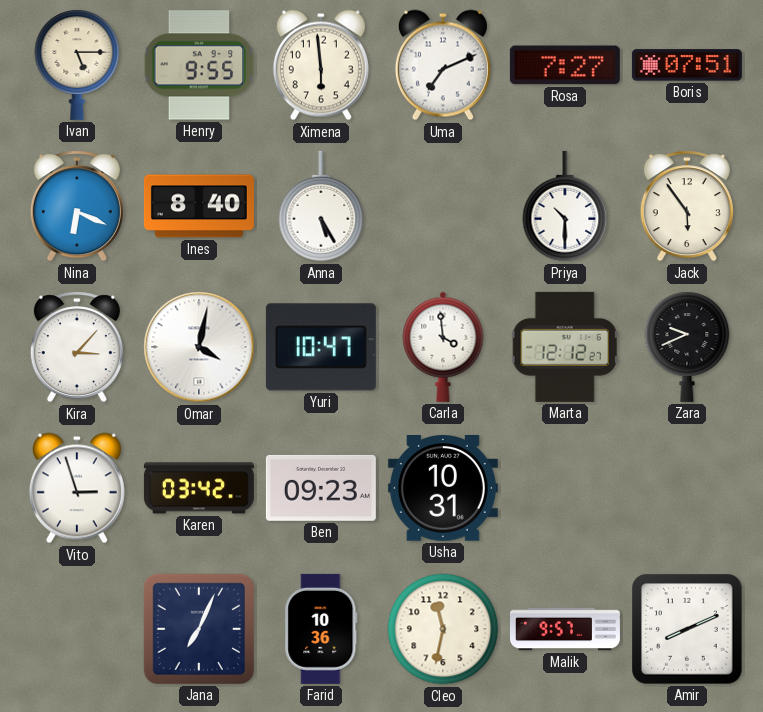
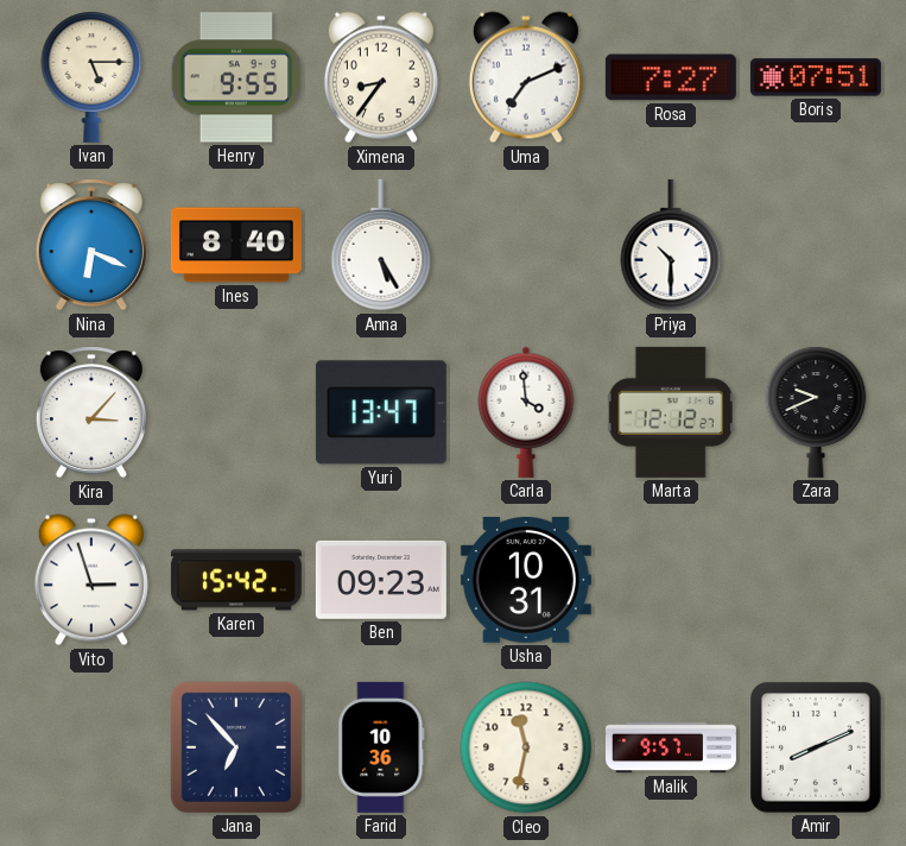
Ximena: 5:59 -> 8:36 (381, 77)
Jack: 5:54 -> none (687, 206)
Omar: 4:02 -> none (199, 347)
Yuri: 10:47 -> 13:47 (381, 412)
Karen: 03:42 -> 15:42 (236, 580)
Jana: 7:04 -> 6:53 (235, 747)
